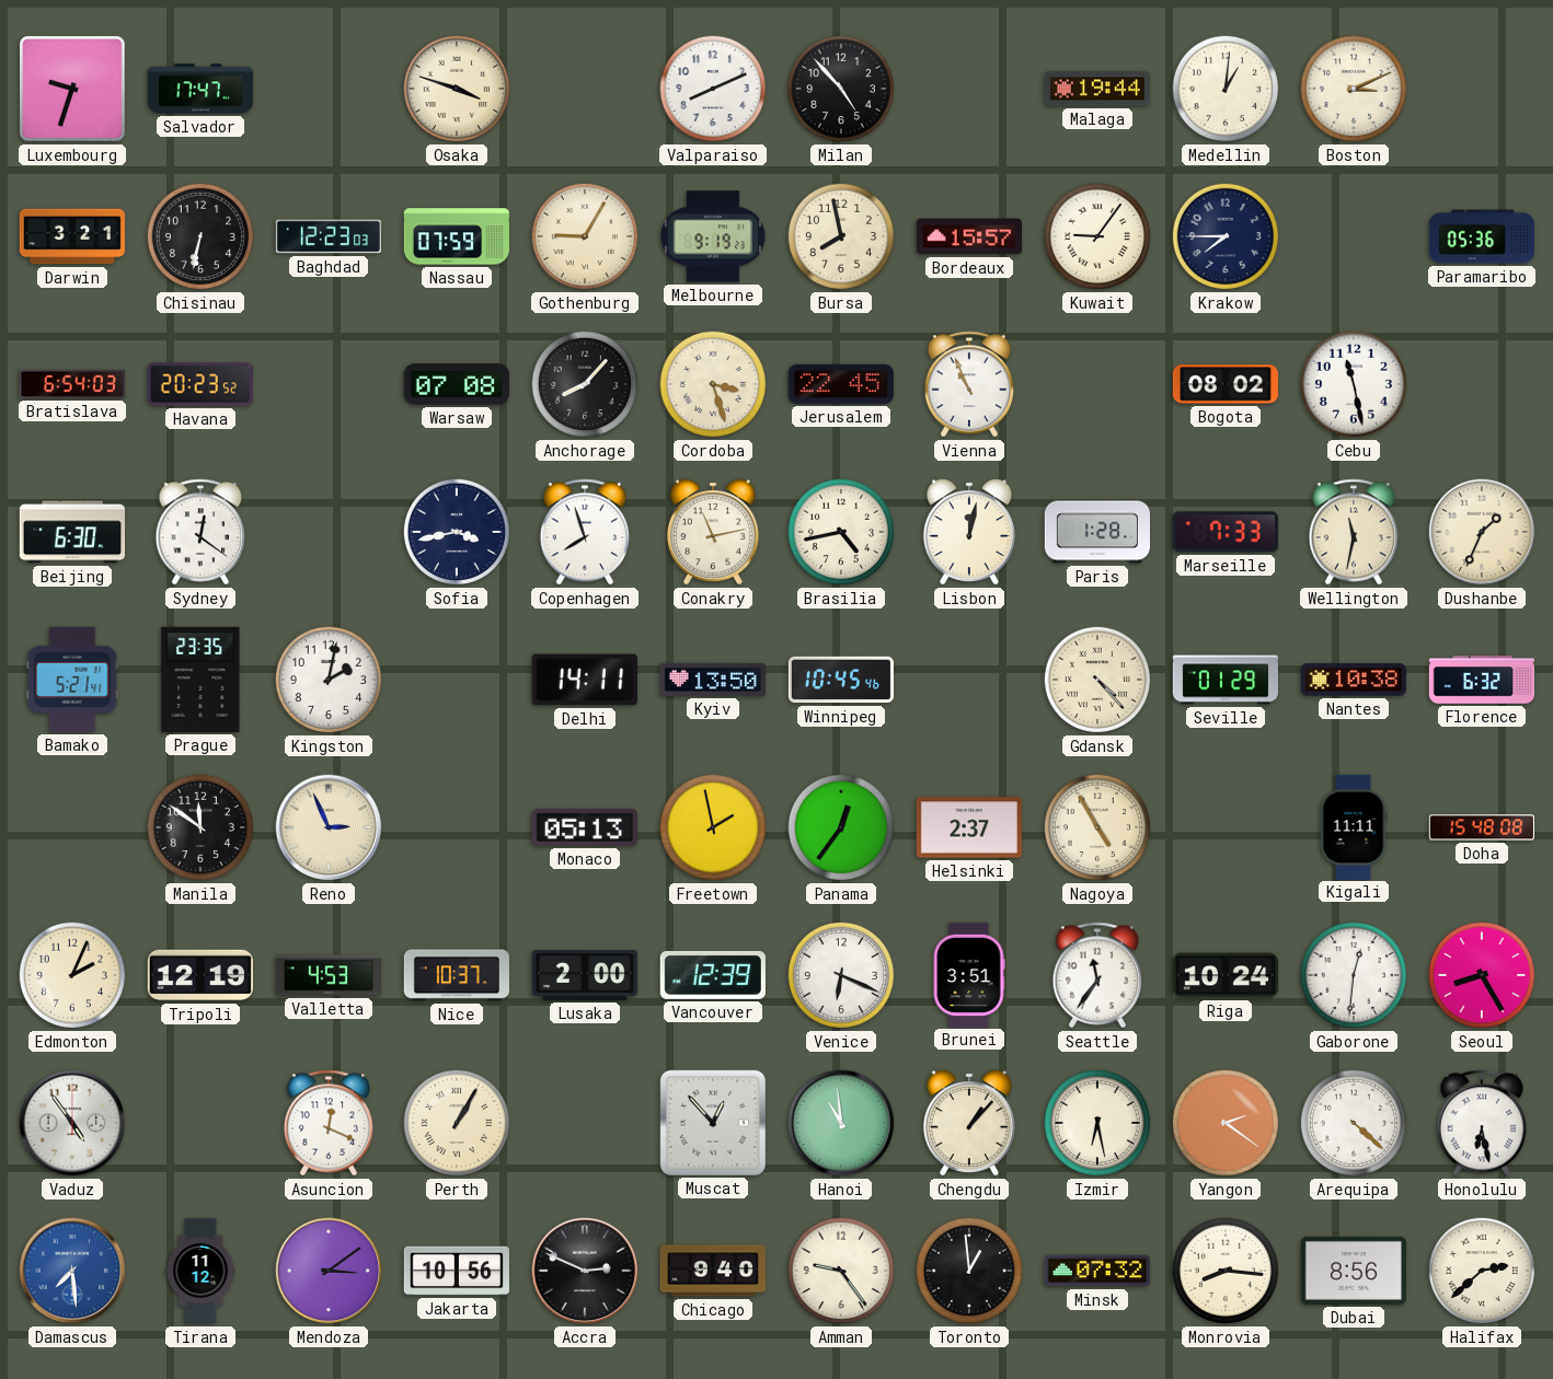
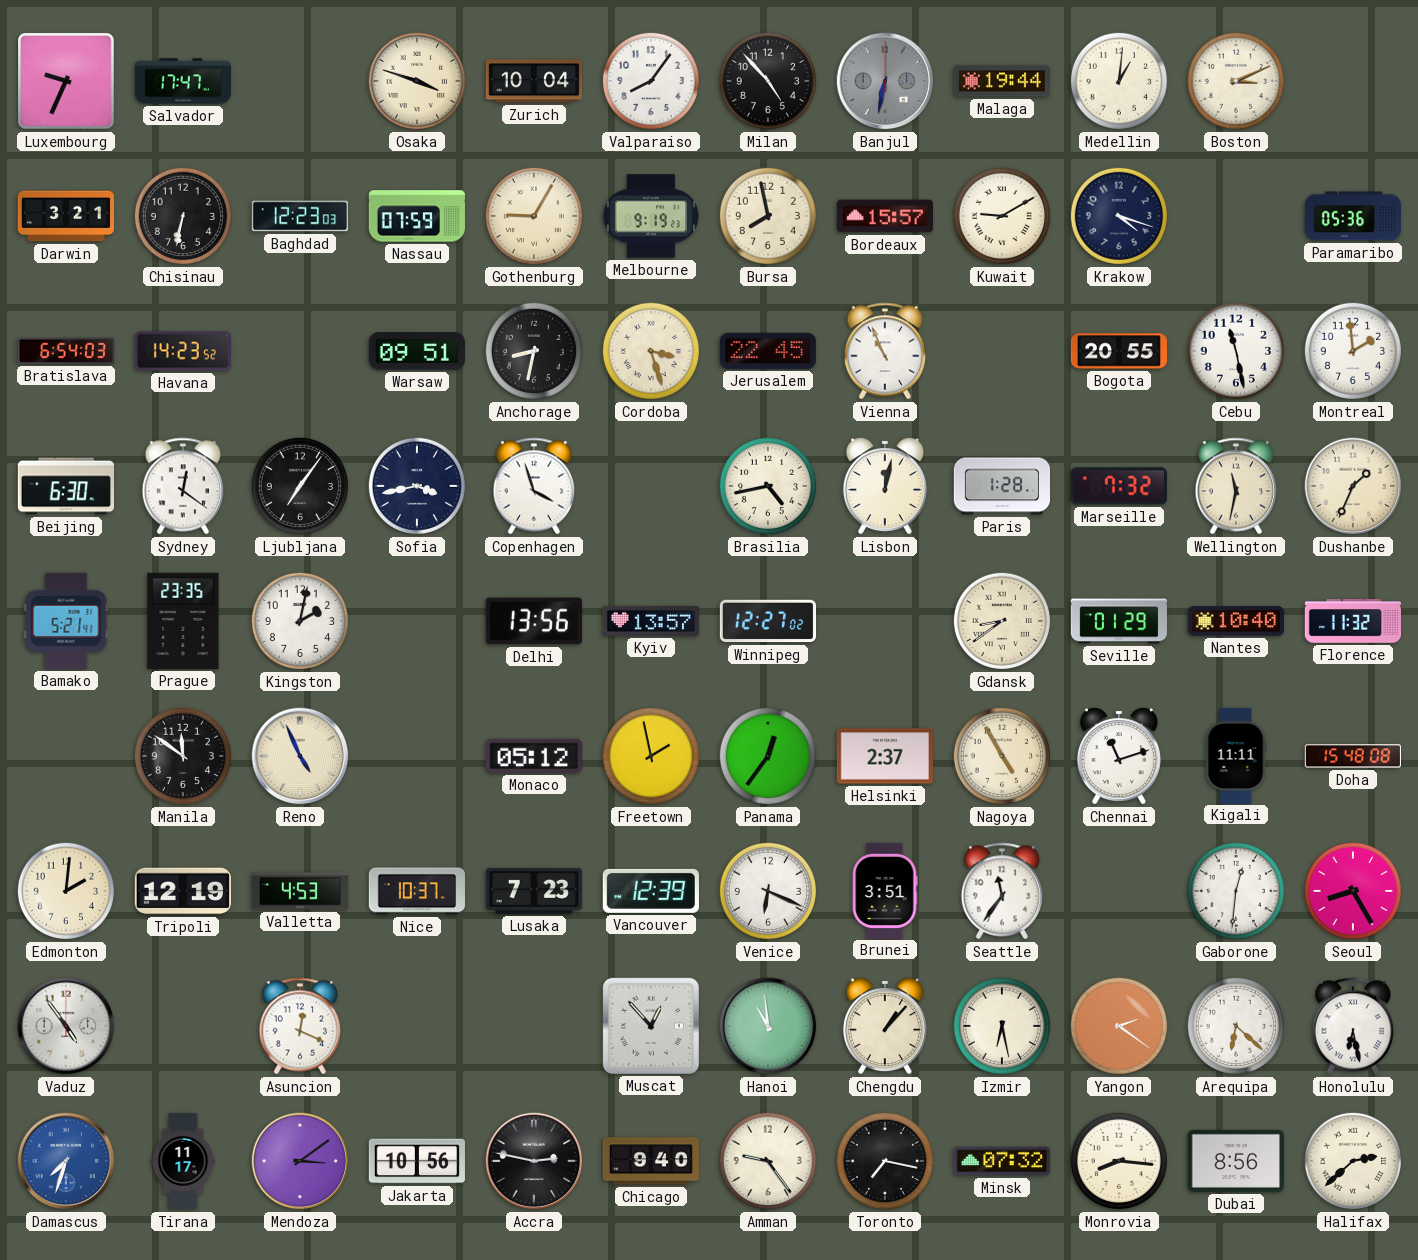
Luxembourg: 9:33 -> 9:34 (67, 82)
Zurich: none -> 10:04 (533, 81)
Valparaiso: 8:11 -> 8:06 (651, 81)
Banjul: none -> 6:32 (885, 81)
Kuwait: 9:06 -> 9:10 (1002, 216)
Krakow: 7:45 -> 4:18 (1119, 216)
Havana: 20:23 -> 14:23 (182, 351)
Warsaw: 07:08 -> 09:51 (417, 351)
Anchorage: 8:07 -> 8:32 (534, 351)
Bogota: 08:02 -> 20:55 (1118, 351)
Montreal: none -> 1:59 (1353, 351)
Ljubljana: none -> 7:06 (300, 486)
Copenhagen: 7:57 -> 3:57 (534, 486)
Conakry: 11:13 -> none (713, 532)
Marseille: 7:33 -> 7:32 (1119, 486)
Delhi: 14:11 -> 13:56 (534, 621)
Kyiv: 13:50 -> 13:57 (651, 621)
Winnipeg: 10:45 -> 12:27 (767, 621)
Gdansk: 4:23 -> 8:39 (1002, 621)
Nantes: 10:38 -> 10:40 (1236, 621)
Florence: 6:32 -> 11:32 (1352, 621)
Reno: 2:56 -> 4:56 (300, 756)
Monaco: 05:13 -> 05:12 (534, 756)
Chennai: none -> 11:12 (1119, 756)
Edmonton: 2:04 -> 2:01 (66, 891)
Lusaka: 2:00 -> 7:23 (533, 891)
Riga: 10:24 -> none (1224, 975)
Perth: 1:05 -> none (457, 1123)
Arequipa: 4:22 -> 6:22 (1236, 1026)
Damascus: 7:29 -> 7:33 (66, 1161)
Tirana: 11:12 -> 11:17 (183, 1161)
Accra: 2:49 -> 2:47 (534, 1161)
Toronto: 12:59 -> 7:17 (885, 1161)
